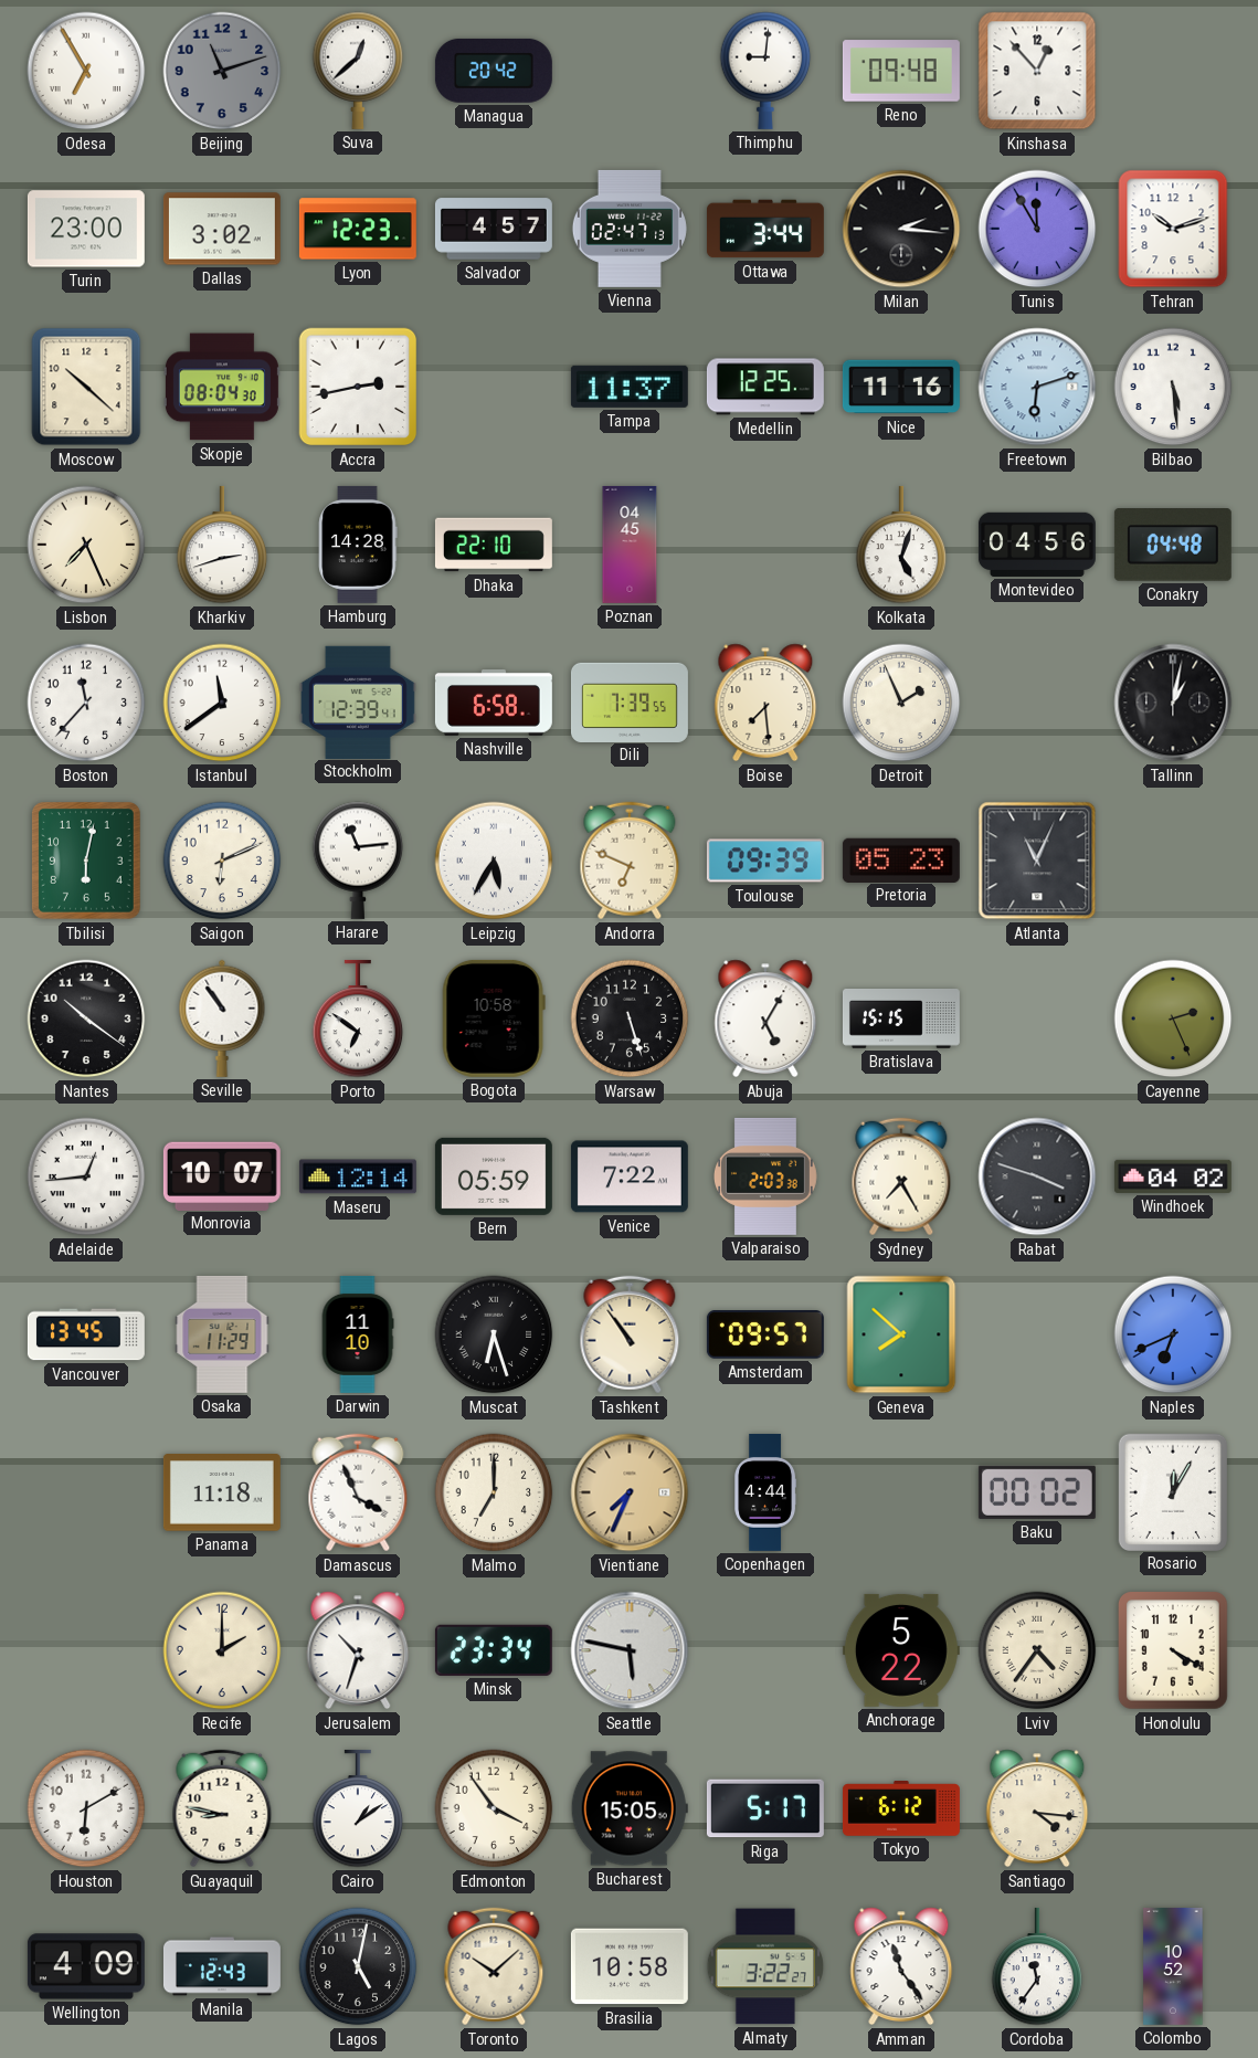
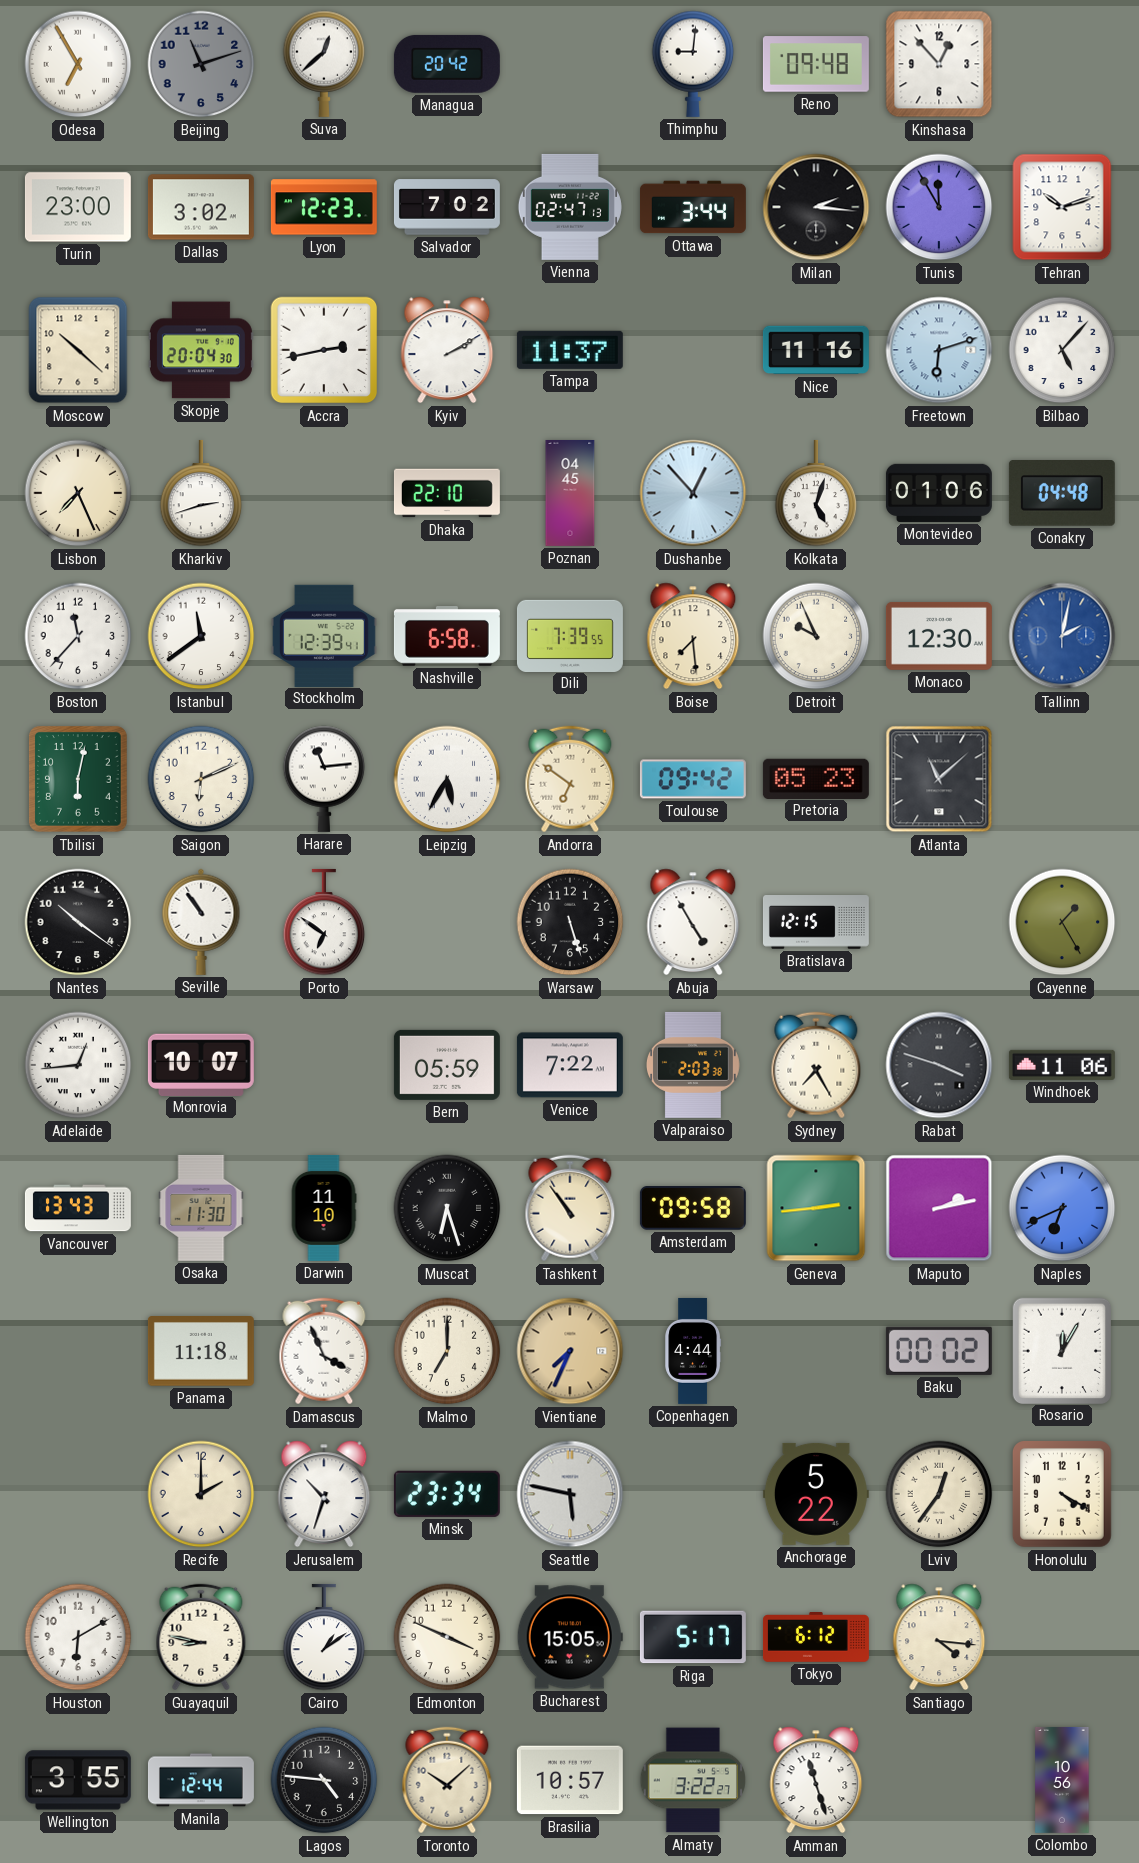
Salvador: 4:57 -> 7:02 (447, 207)
Skopje: 08:04 -> 20:04 (201, 350)
Kyiv: none -> 2:10 (447, 350)
Medellin: 12:25 -> none (765, 387)
Bilbao: 5:29 -> 5:07 (1062, 350)
Hamburg: 14:28 -> none (358, 545)
Dushanbe: none -> 12:53 (693, 493)
Montevideo: 04:56 -> 01:06 (939, 493)
Detroit: 1:56 -> 9:56 (816, 636)
Monaco: none -> 12:30 (939, 636)
Tallinn: 1:02 -> 2:02 (1062, 636)
Tallinn dial: black -> blue (1062, 636)
Andorra: 6:49 -> 6:51 (570, 779)
Toulouse: 09:39 -> 09:42 (693, 779)
Atlanta: 11:04 -> 11:08 (939, 779)
Bogota: 10:58 -> none (494, 1019)
Abuja: 5:05 -> 4:55 (693, 922)
Bratislava: 15:15 -> 12:15 (816, 923)
Cayenne: 2:26 -> 1:25 (1062, 922)
Maseru: 12:14 -> none (358, 1176)
Windhoek: 04:02 -> 11:06 (1062, 1065)
Vancouver: 13:45 -> 13:43 (78, 1208)
Osaka: 11:29 -> 11:30 (201, 1208)
Amsterdam: 09:57 -> 09:58 (693, 1208)
Geneva: 7:52 -> 2:44 (816, 1208)
Maputo: none -> 2:13 (939, 1208)
Lviv: 4:36 -> 12:36 (939, 1494)
Edmonton: 3:54 -> 3:49 (447, 1637)
Wellington: 4:09 -> 3:55 (78, 1780)
Manila: 12:43 -> 12:44 (201, 1780)
Lagos: 5:02 -> 4:46 (324, 1780)
Brasilia: 10:58 -> 10:57 (570, 1780)
Amman: 11:24 -> 11:27 (816, 1780)
Cordoba: 11:36 -> none (1037, 1966)
Colombo: 10:52 -> 10:56 (1062, 1780)
